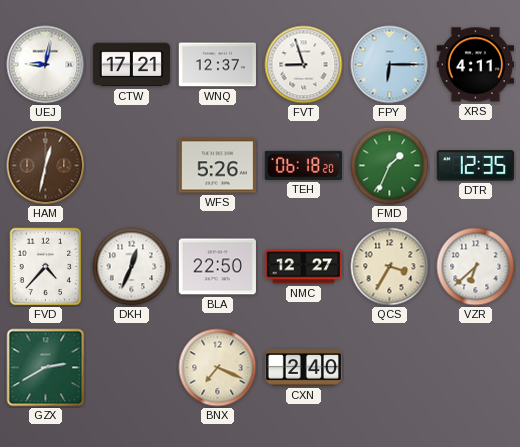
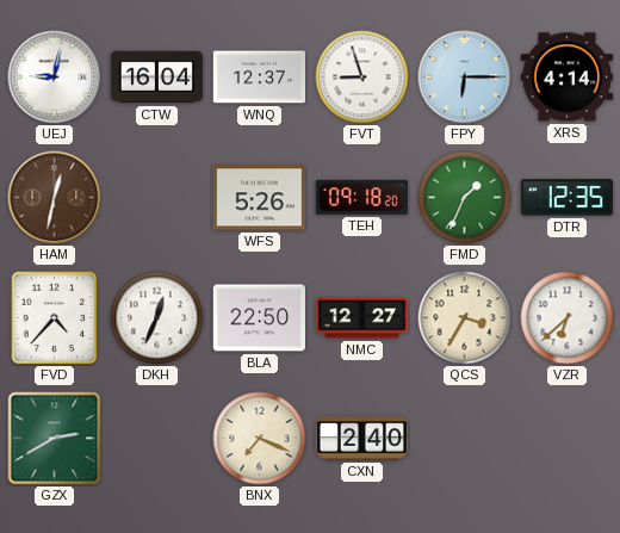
CTW: 17:21 -> 16:04 (156, 78)
XRS: 4:11 -> 4:14 (566, 78)
TEH: 06:18 -> 09:18 (361, 197)
